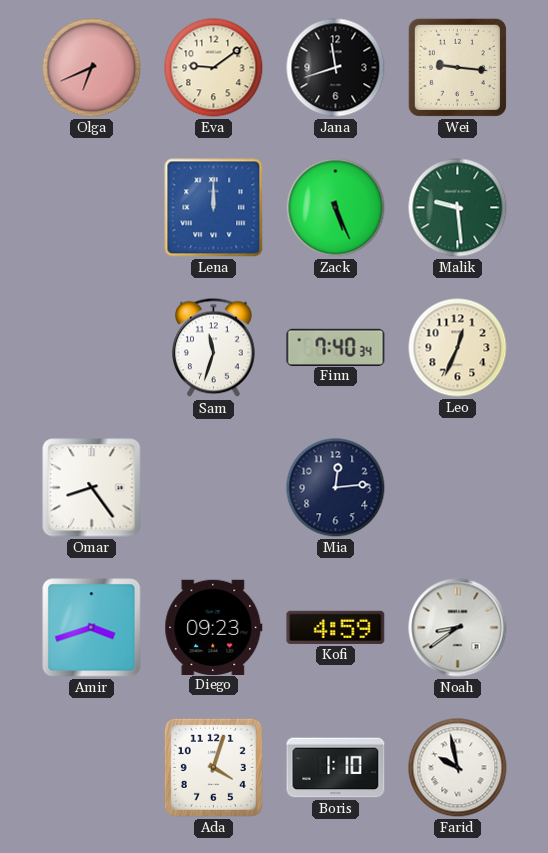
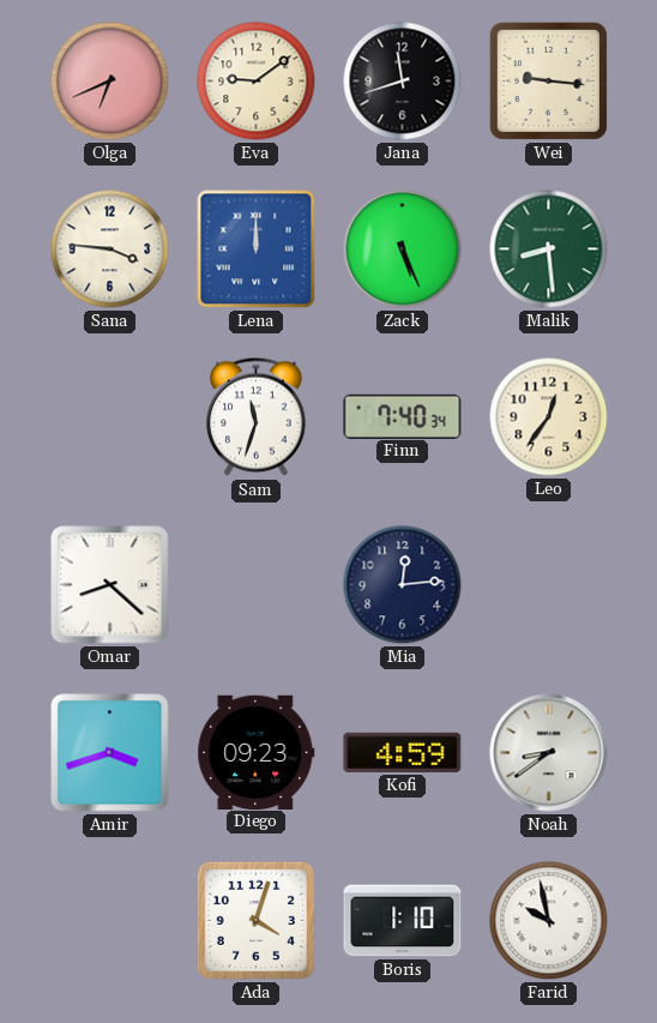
Sana: none -> 3:46 (110, 249)
Malik: 9:29 -> 8:29 (549, 249)
Leo: 12:34 -> 12:36 (549, 417)
Omar: 8:24 -> 8:22 (110, 585)
